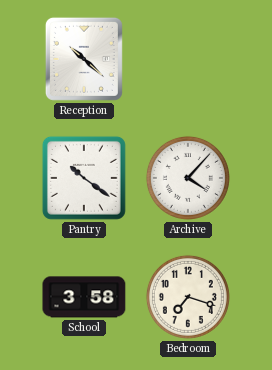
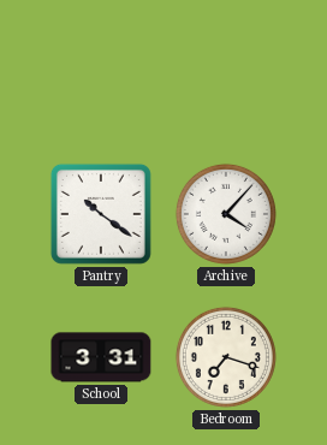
Reception: 10:22 -> none (84, 59)
School: 3:58 -> 3:31 (101, 357)
